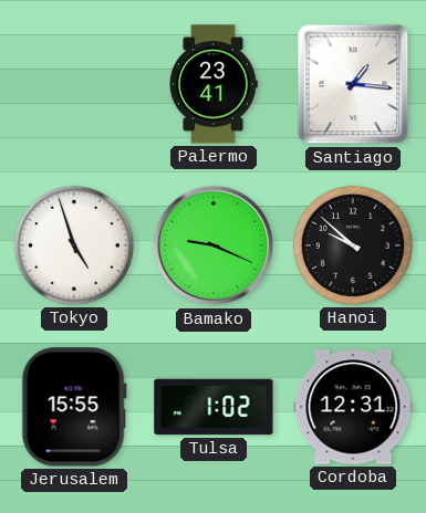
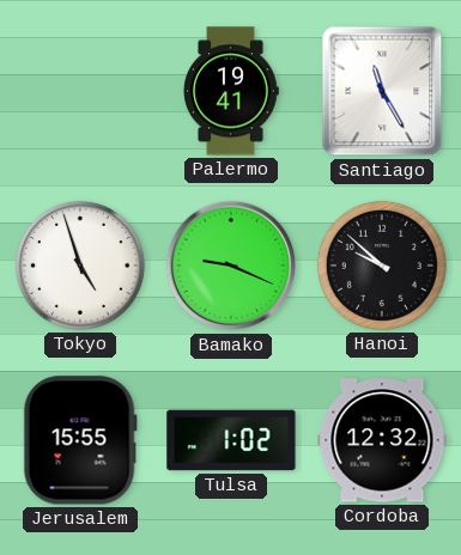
Palermo: 23:41 -> 19:41 (231, 91)
Santiago: 1:16 -> 11:25 (382, 91)
Cordoba: 12:31 -> 12:32 (382, 440)
